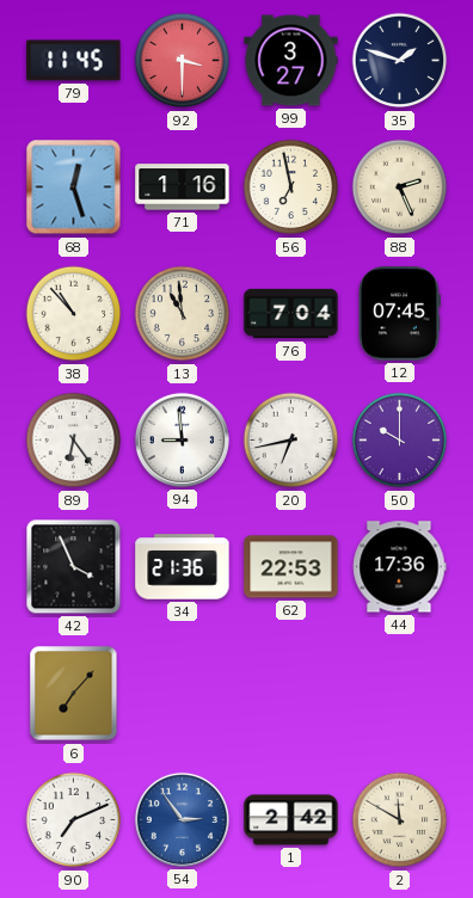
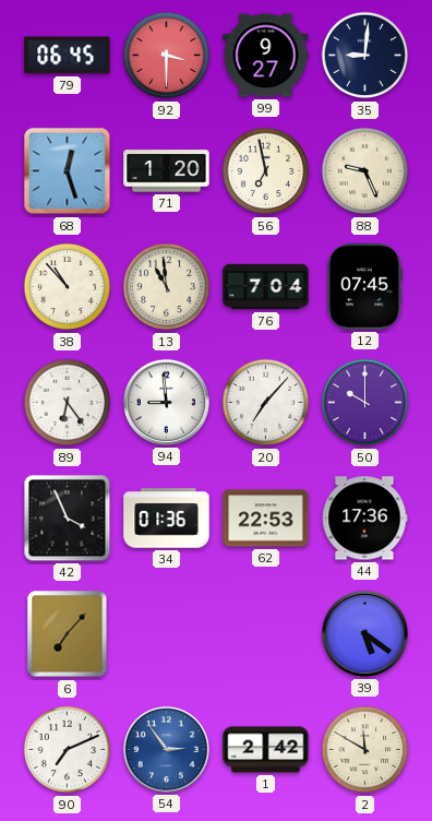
79: 11:45 -> 06:45 (68, 56)
99: 3:27 -> 9:27 (266, 56)
35: 1:48 -> 9:01 (365, 56)
71: 1:16 -> 1:20 (167, 171)
88: 2:26 -> 9:26 (365, 171)
20: 6:43 -> 7:07 (266, 403)
34: 21:36 -> 01:36 (167, 519)
39: none -> 5:21 (364, 633)
